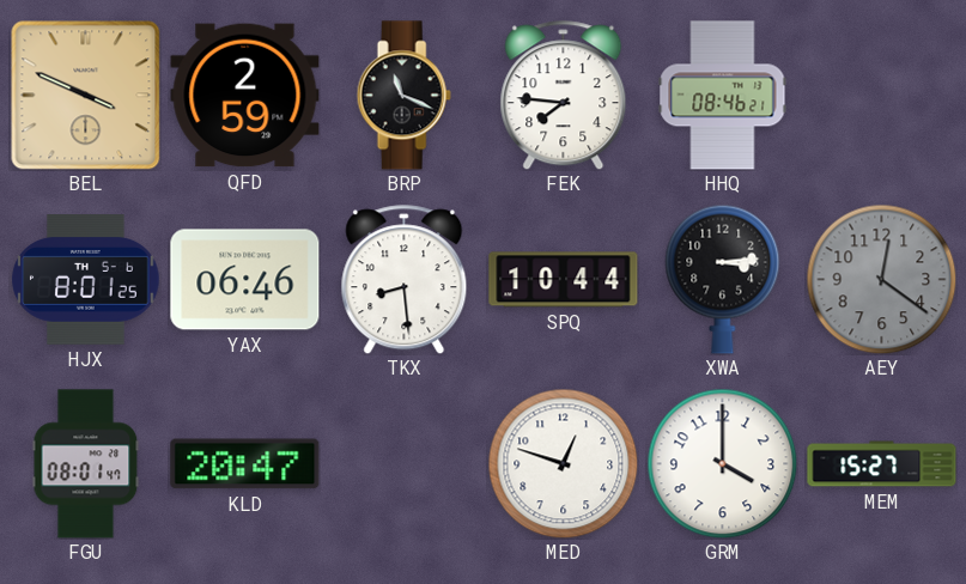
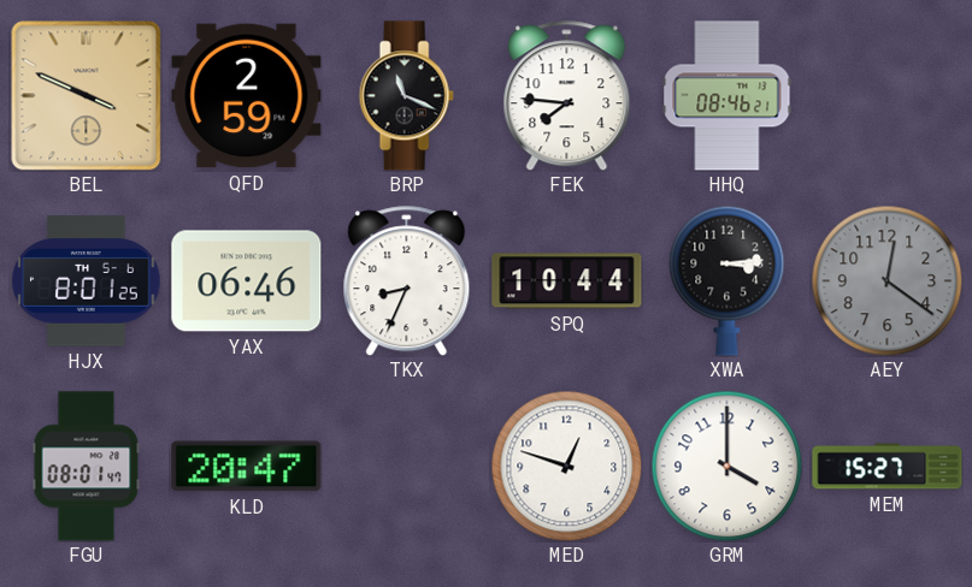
TKX: 8:29 -> 8:34 (407, 281)
